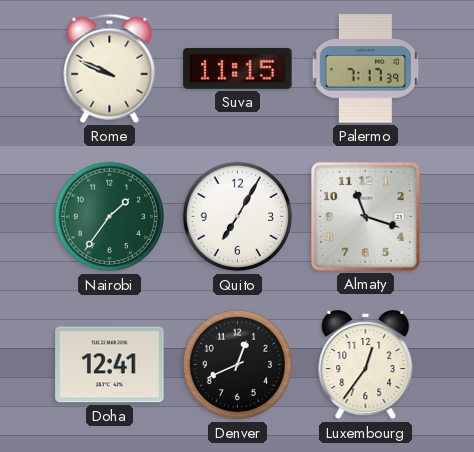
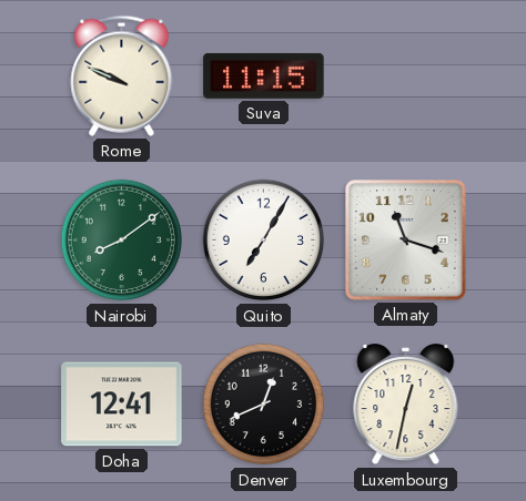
Palermo: 7:17 -> none (365, 69)
Nairobi: 1:36 -> 8:09 (122, 241)
Luxembourg: 12:36 -> 12:32 (406, 406)
